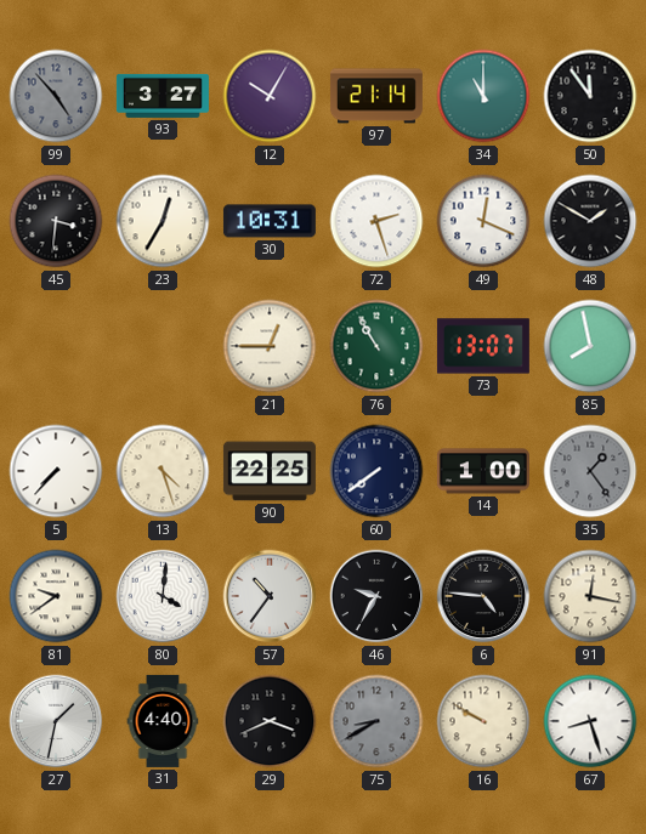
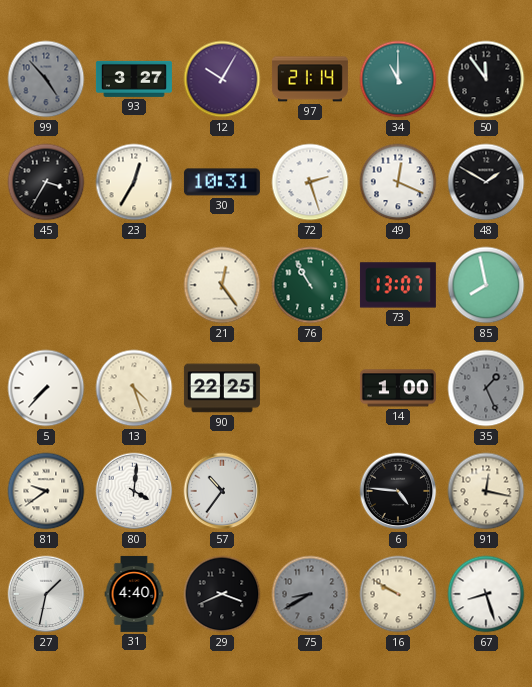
45: 3:31 -> 3:35 (46, 182)
21: 12:45 -> 12:24 (222, 285)
60: 7:39 -> none (376, 471)
35: 1:24 -> 1:26 (486, 388)
46: 9:35 -> none (376, 596)
